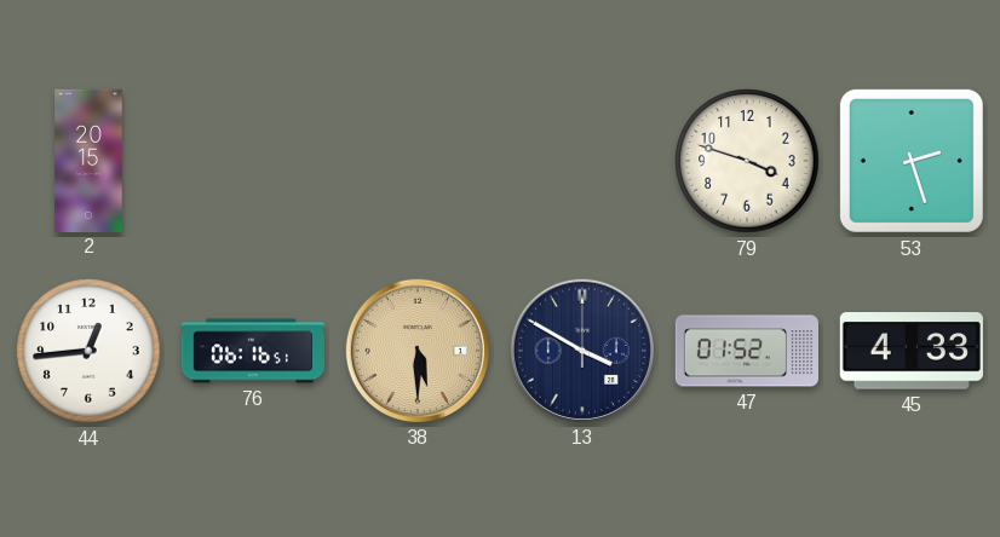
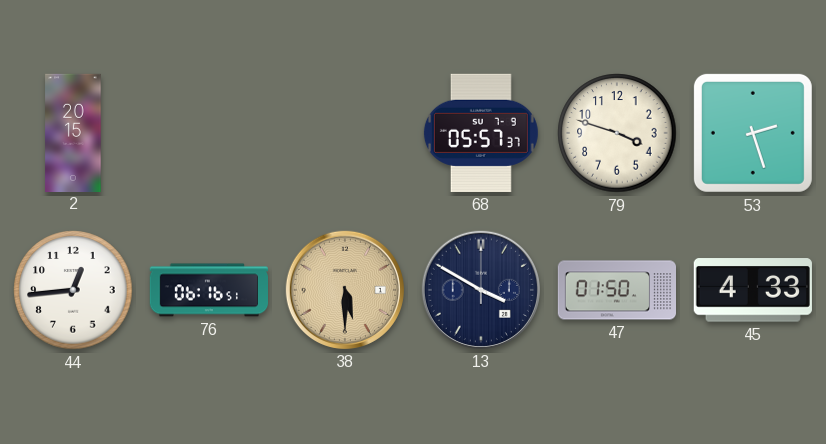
68: none -> 05:57 (481, 133)
47: 01:52 -> 01:50 (616, 290)
